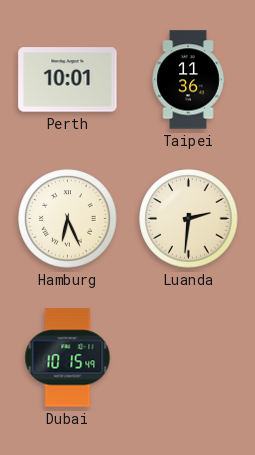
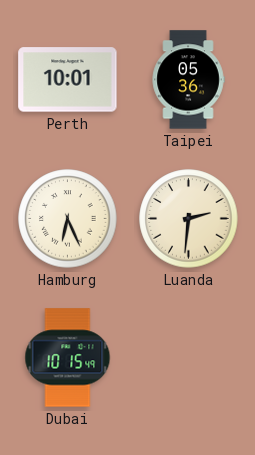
Taipei: 11:36 -> 05:36 (188, 80)
